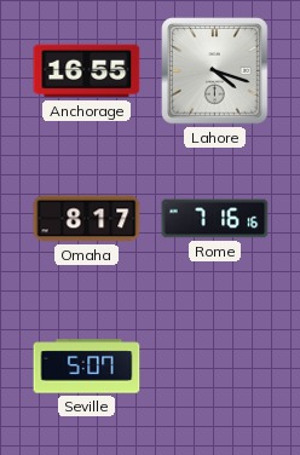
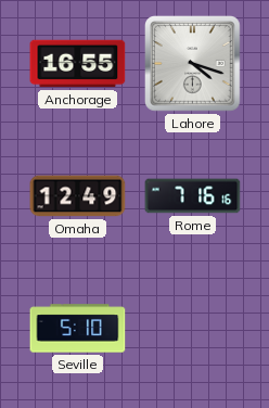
Omaha: 8:17 -> 12:49 (78, 196)
Seville: 5:07 -> 5:10 (78, 329)
